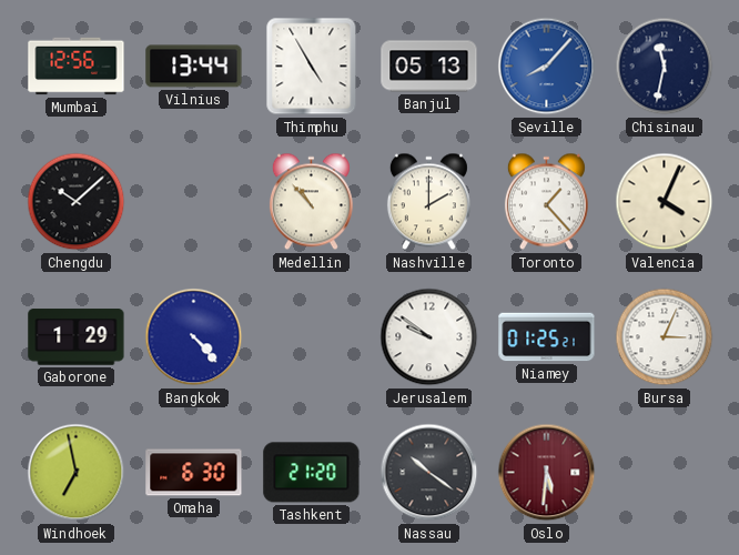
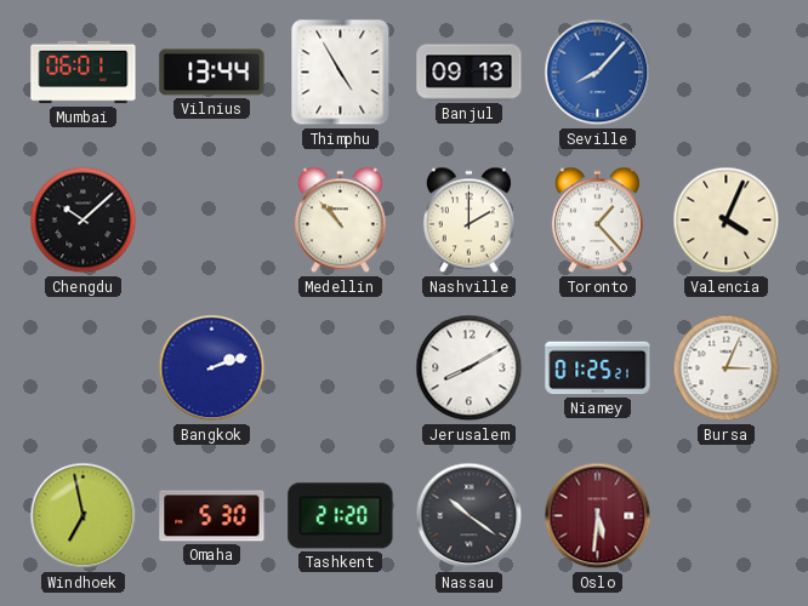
Mumbai: 12:56 -> 06:01 (84, 73)
Banjul: 05:13 -> 09:13 (470, 73)
Chisinau: 11:32 -> none (665, 67)
Gaborone: 1:29 -> none (77, 337)
Bangkok: 4:23 -> 2:12 (212, 368)
Jerusalem: 9:51 -> 8:10 (470, 368)
Omaha: 6:30 -> 5:30 (212, 516)
